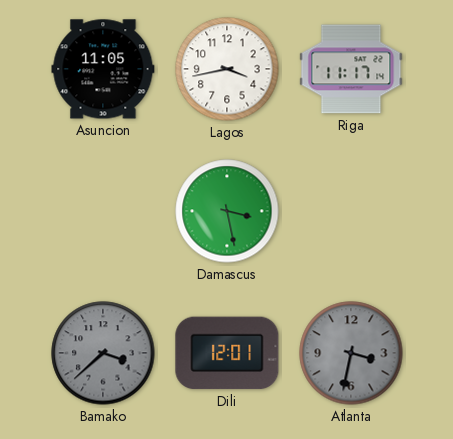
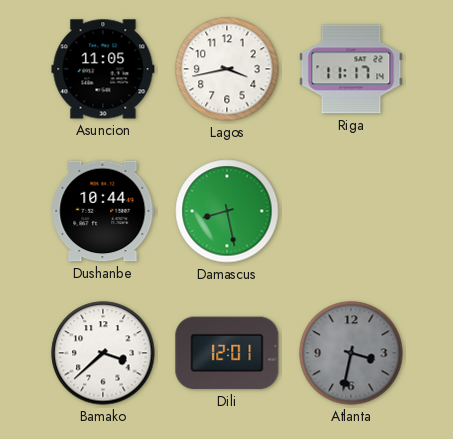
Dushanbe: none -> 10:44 (103, 211)
Damascus: 3:28 -> 8:28 (227, 211)
Bamako dial: grey -> white (103, 353)
